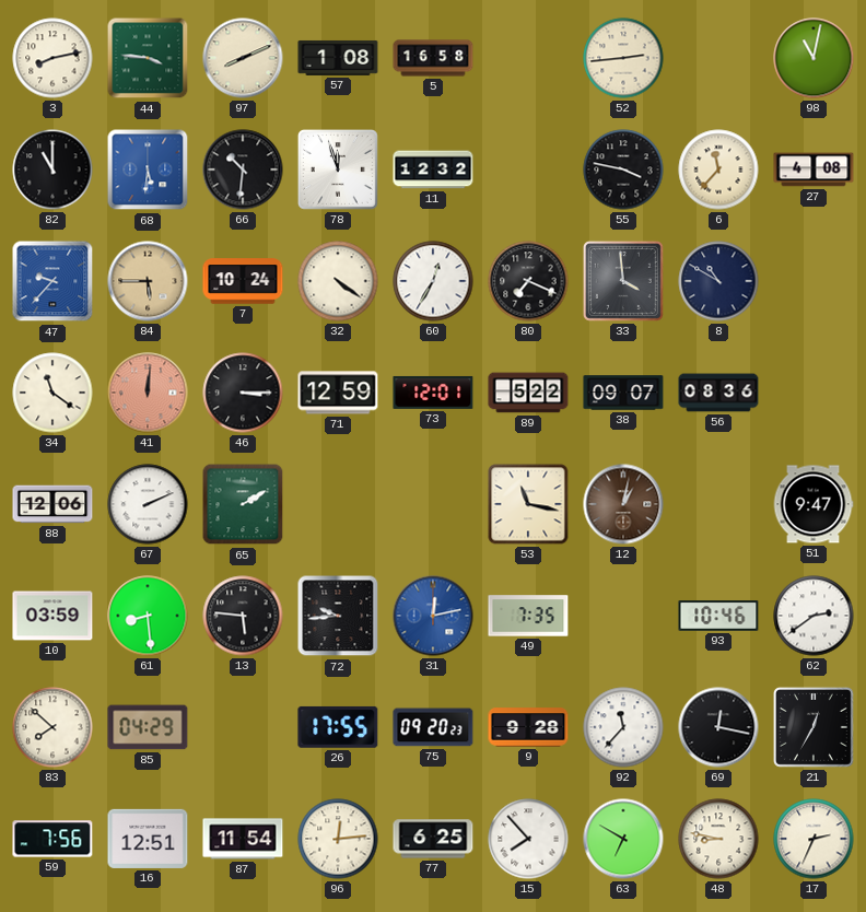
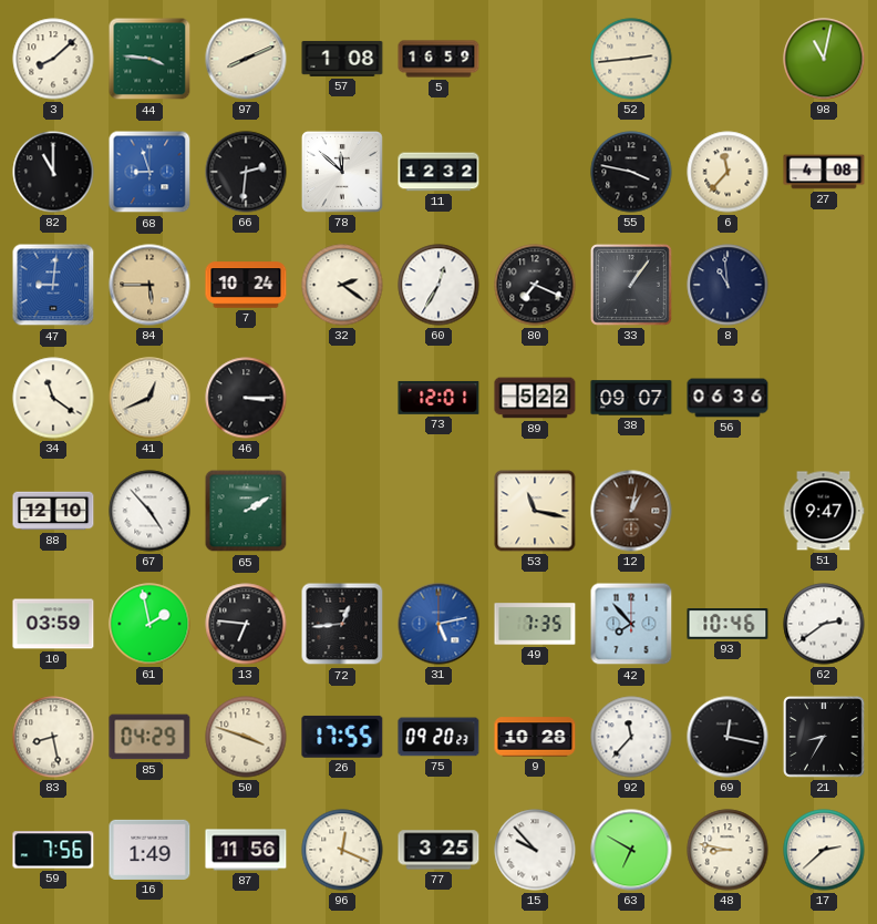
3: 8:13 -> 8:08 (53, 59)
5: 16:58 -> 16:59 (438, 59)
68: 5:31 -> 8:57 (149, 172)
66: 10:31 -> 2:31 (246, 172)
78: 11:57 -> 11:52 (342, 172)
47: 9:37 -> 9:01 (53, 285)
32: 4:21 -> 2:21 (342, 285)
33: 3:59 -> 1:06 (631, 285)
8: 10:50 -> 10:59 (728, 285)
41: 12:01 -> 12:41 (149, 398)
41 dial: salmon -> cream (149, 398)
71: 12:59 -> none (338, 393)
56: 08:36 -> 06:36 (728, 398)
88: 12:06 -> 12:10 (53, 511)
67: 2:11 -> 4:53 (149, 511)
61: 8:29 -> 1:58 (149, 624)
13: 5:46 -> 6:46 (246, 624)
72: 9:44 -> 12:44 (342, 624)
31: 12:13 -> 5:13 (438, 624)
42: none -> 7:53 (631, 624)
83: 7:52 -> 8:28 (53, 737)
50: none -> 3:48 (246, 737)
9: 9:28 -> 10:28 (535, 737)
21: 12:35 -> 8:35 (824, 737)
16: 12:51 -> 1:49 (149, 850)
87: 11:54 -> 11:56 (246, 850)
96: 12:14 -> 12:19 (342, 850)
77: 6:25 -> 3:25 (438, 850)
15: 7:53 -> 9:53 (535, 850)
17: 2:34 -> 2:38 (824, 850)
